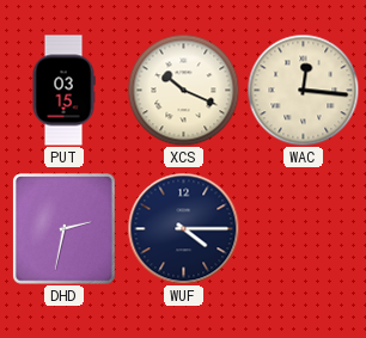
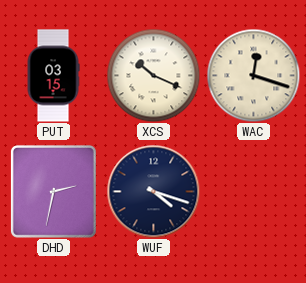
WAC: 12:16 -> 12:18 (253, 75)
WUF: 4:15 -> 4:18 (153, 191)
